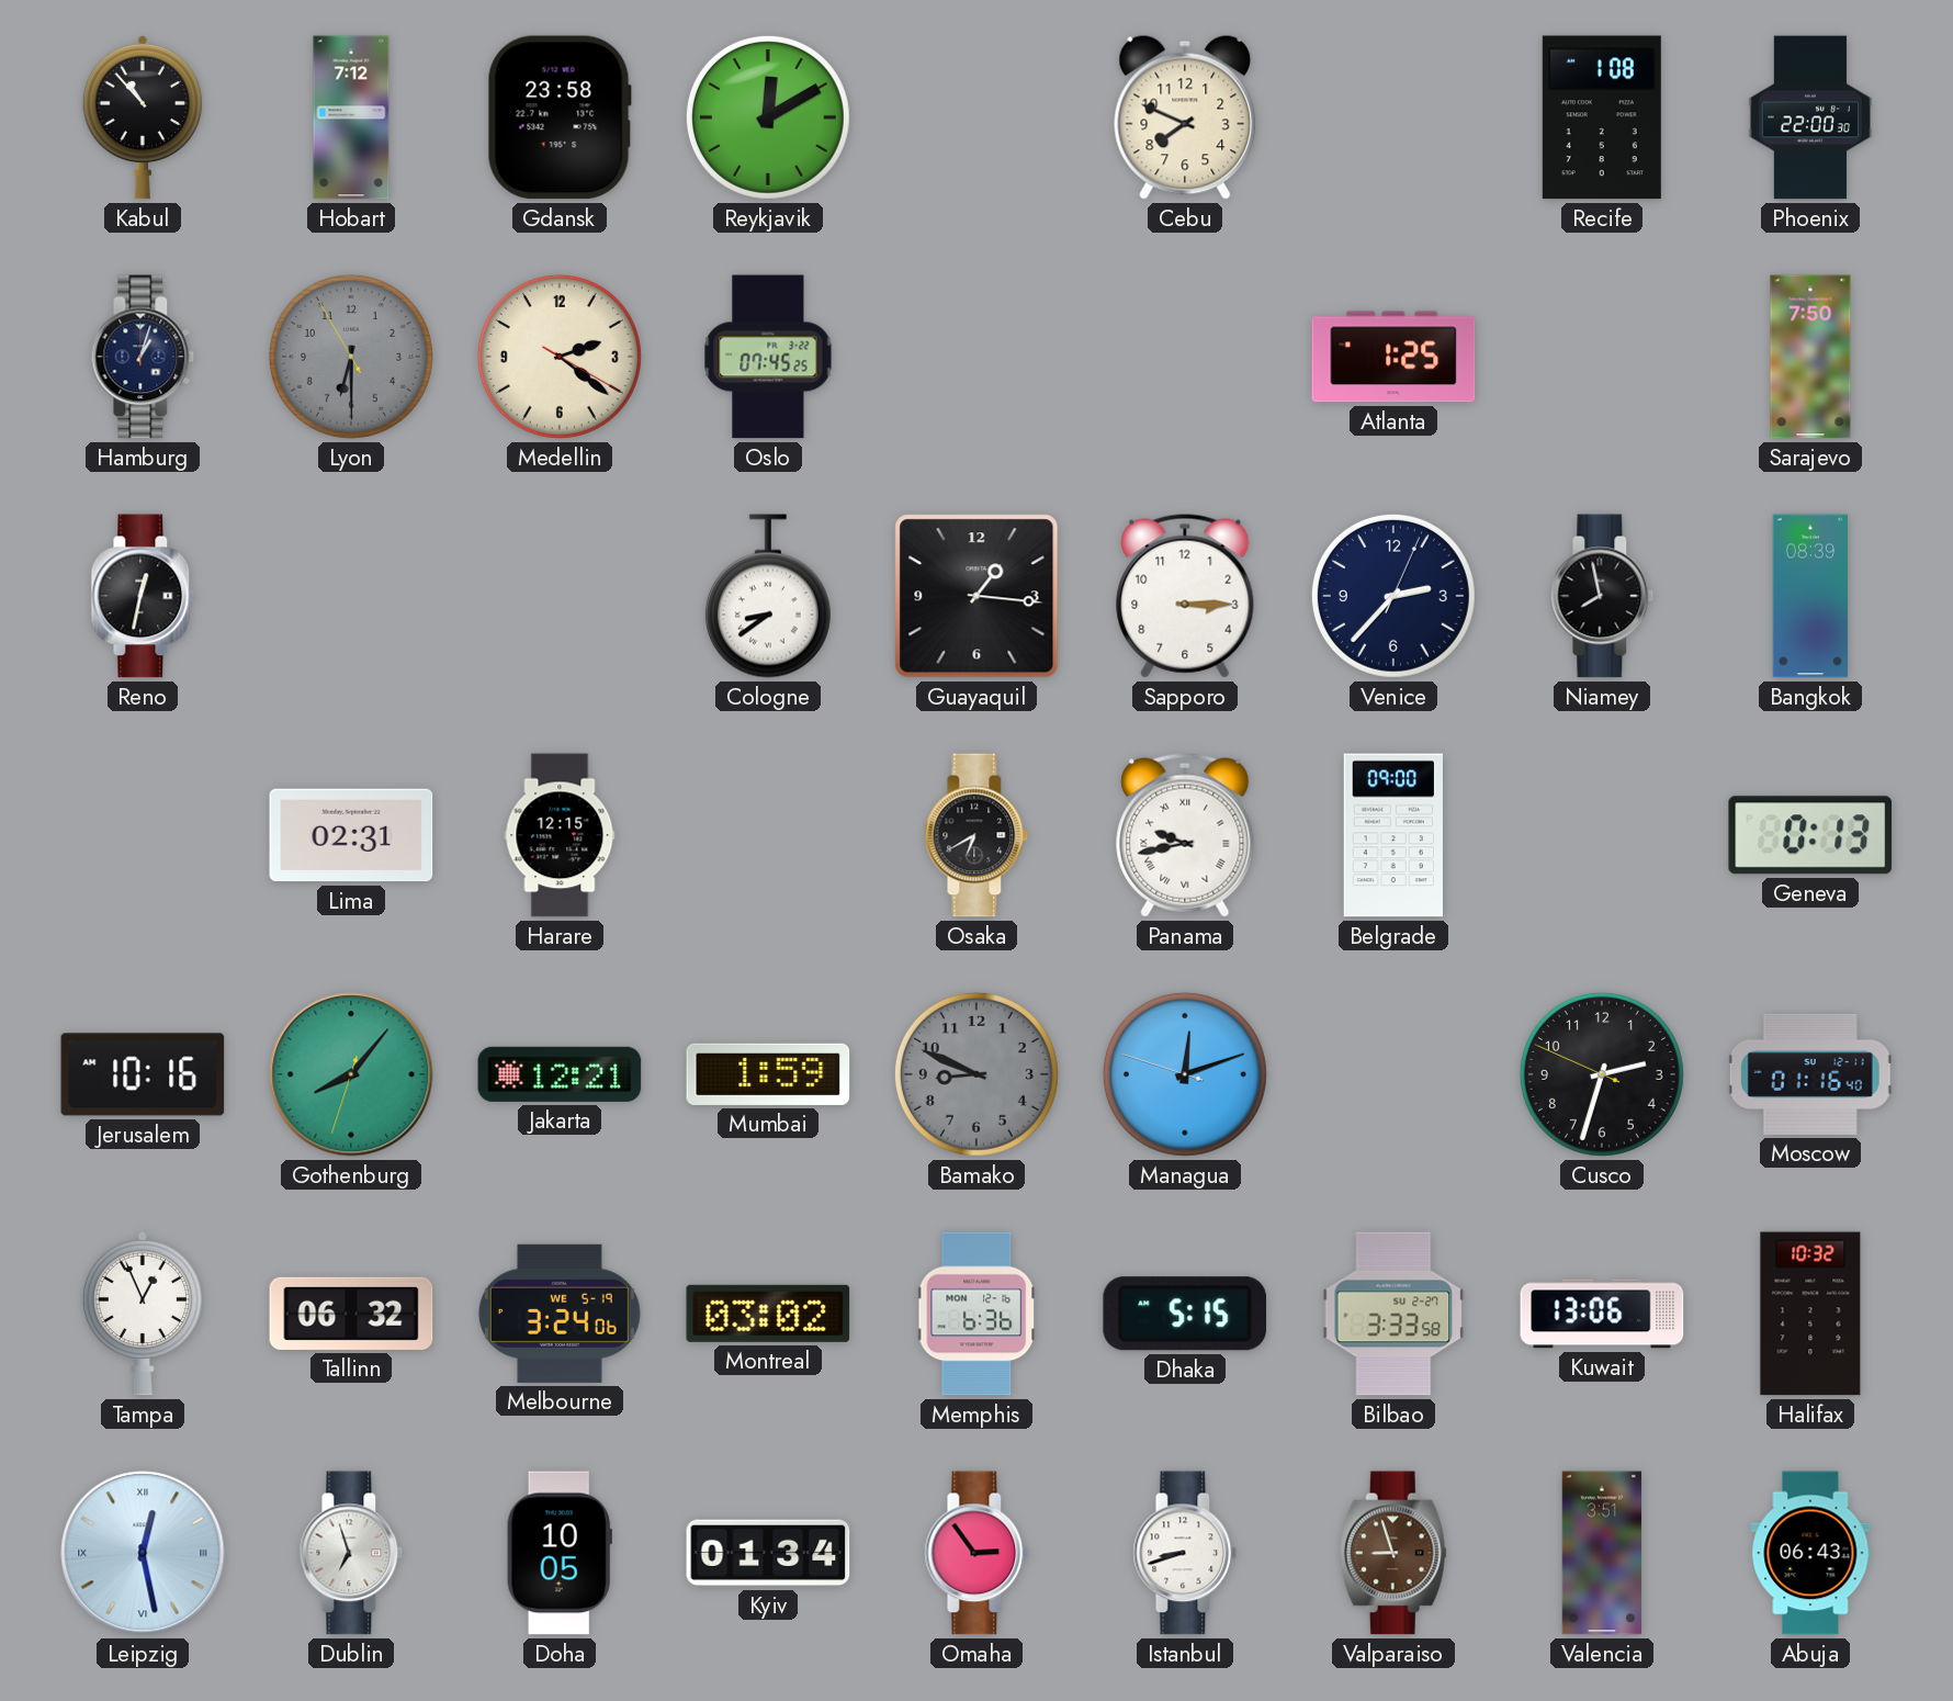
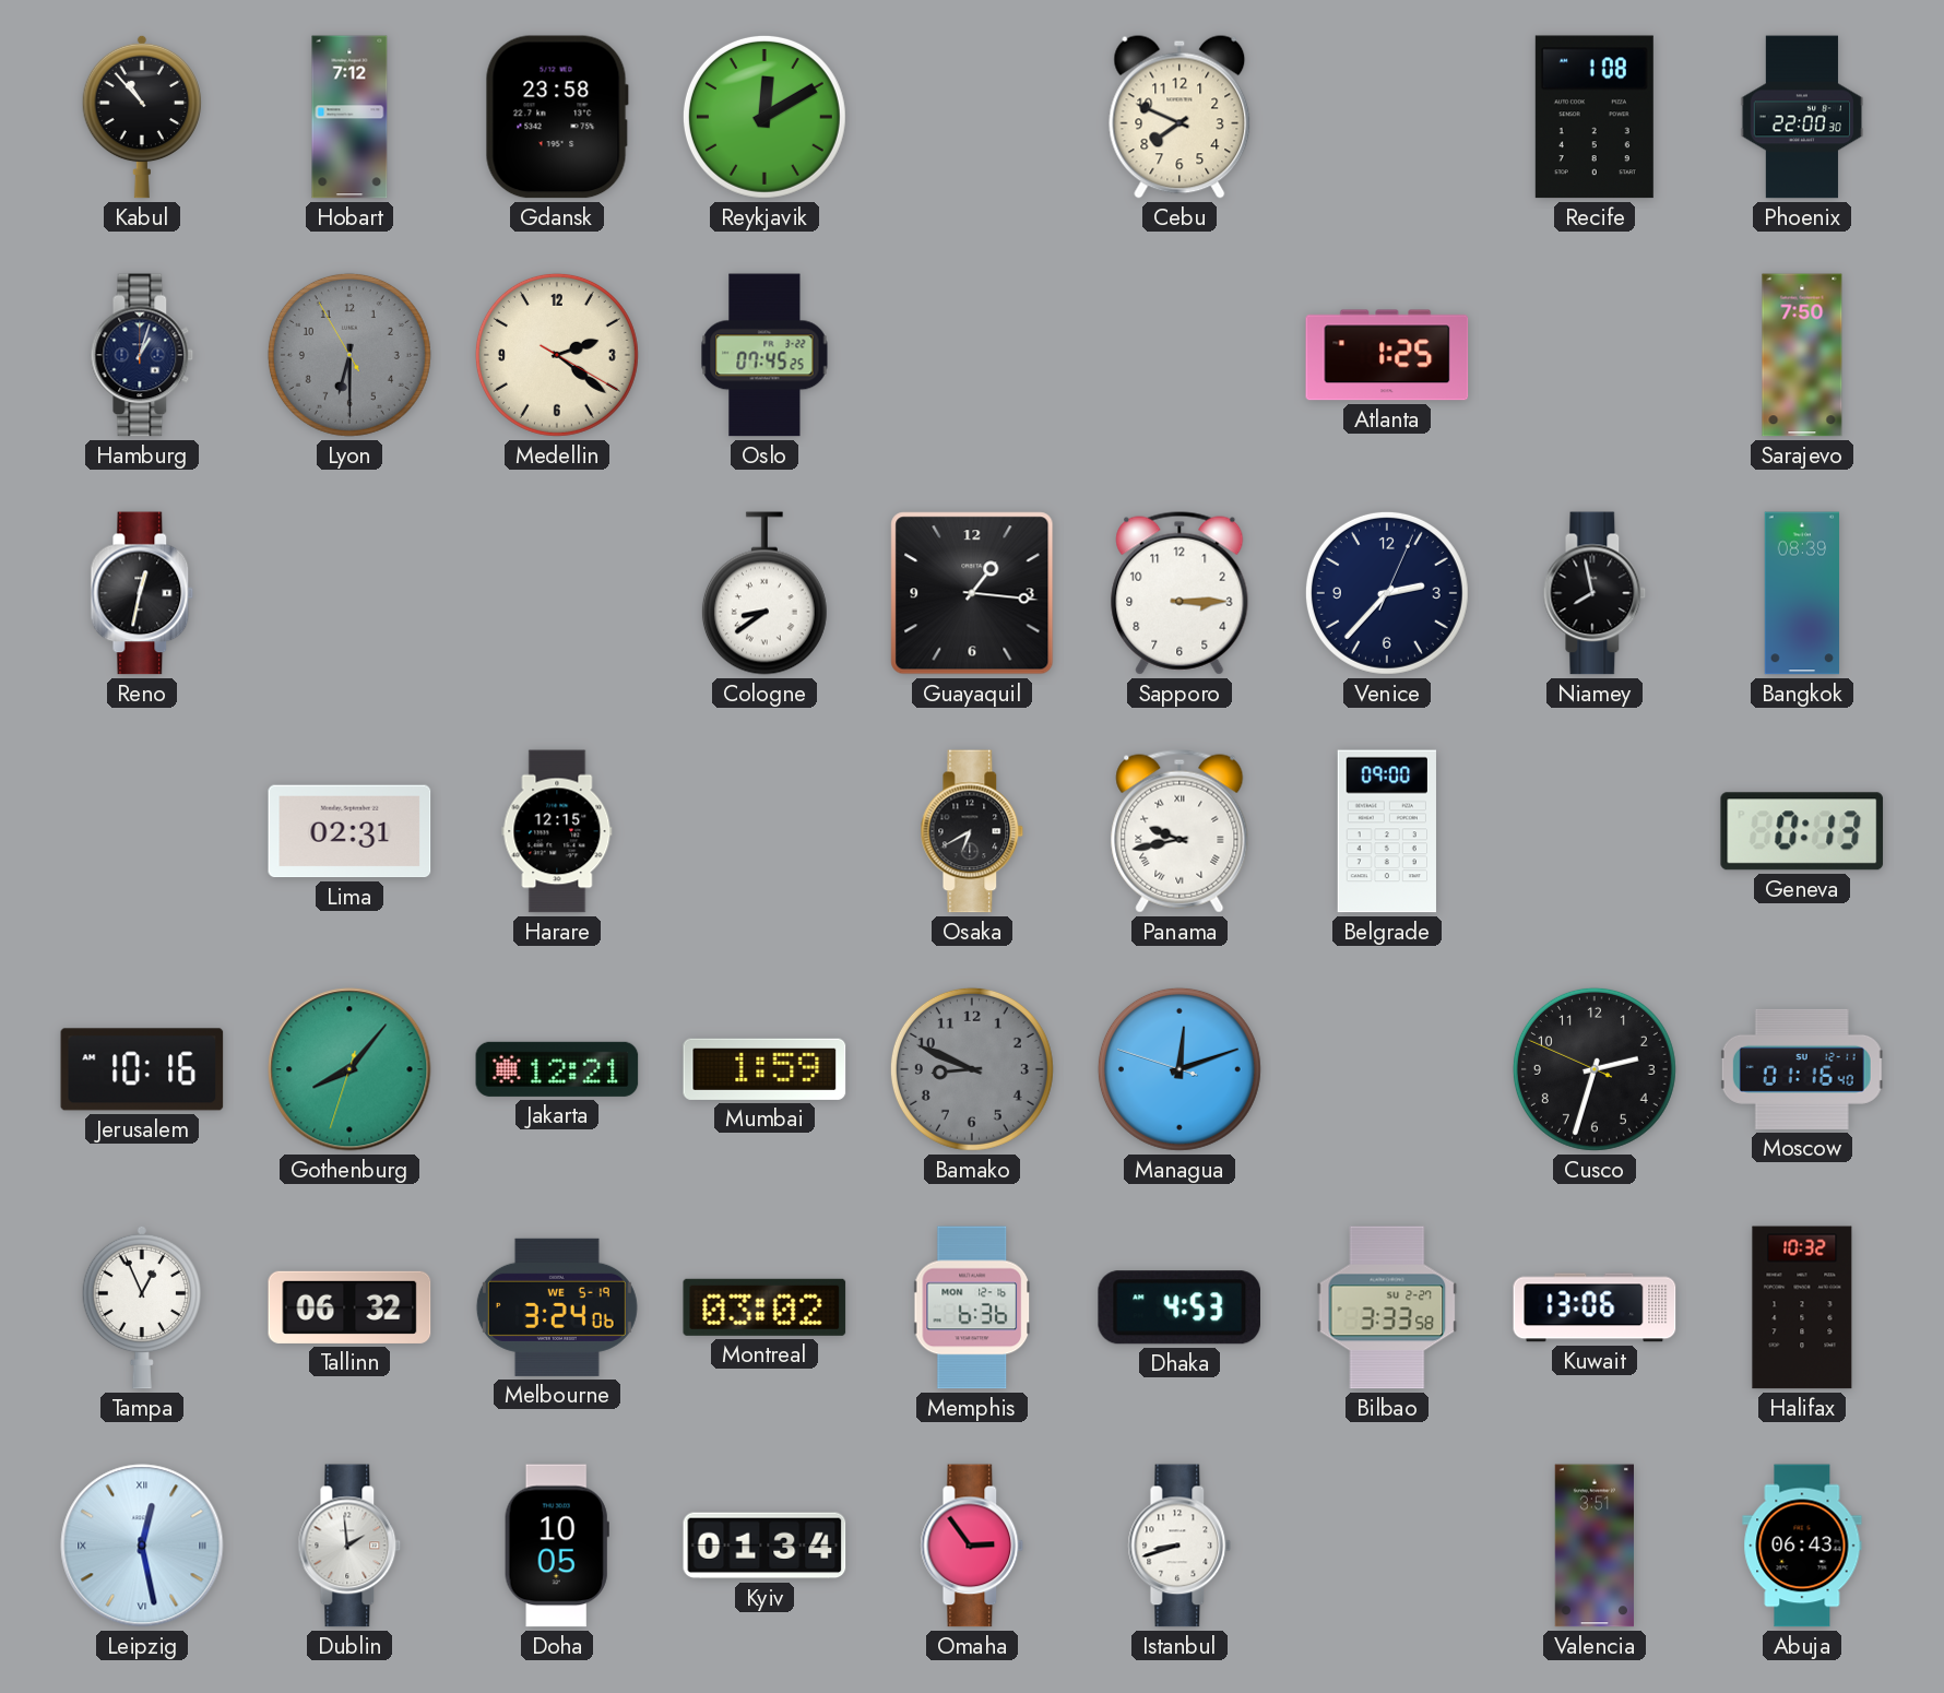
Dhaka: 5:15 -> 4:53 (1178, 1307)
Dublin: 6:57 -> 1:59 (349, 1546)
Valparaiso: 8:57 -> none (1393, 1553)
